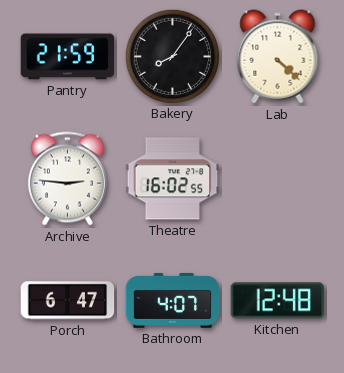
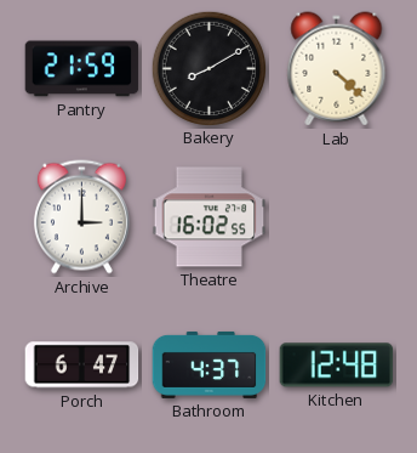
Bakery: 8:06 -> 8:10 (208, 68)
Archive: 2:46 -> 3:00 (81, 217)
Bathroom: 4:07 -> 4:37 (210, 364)
